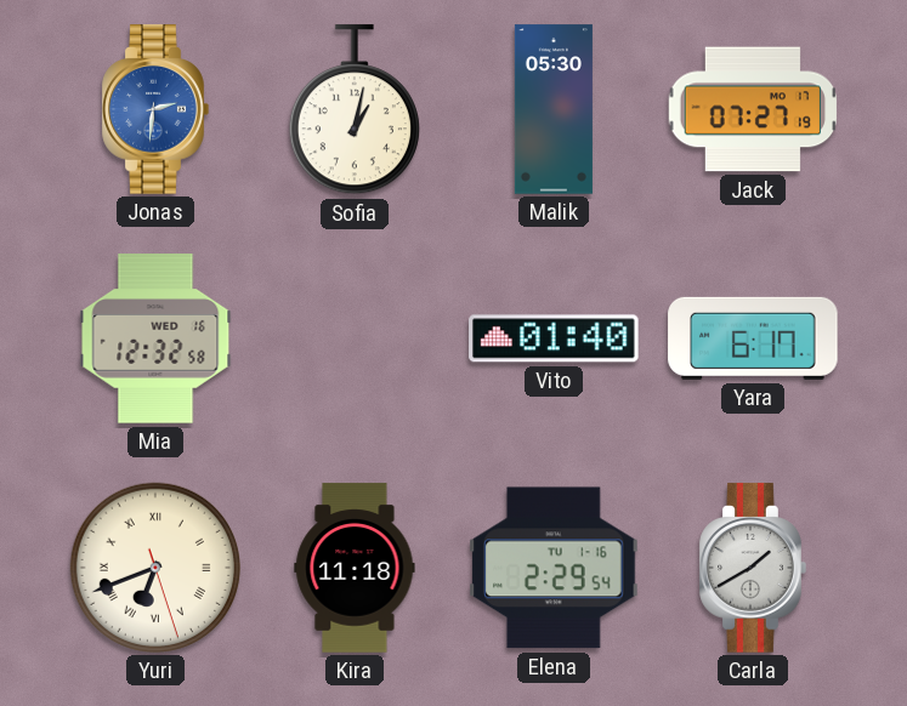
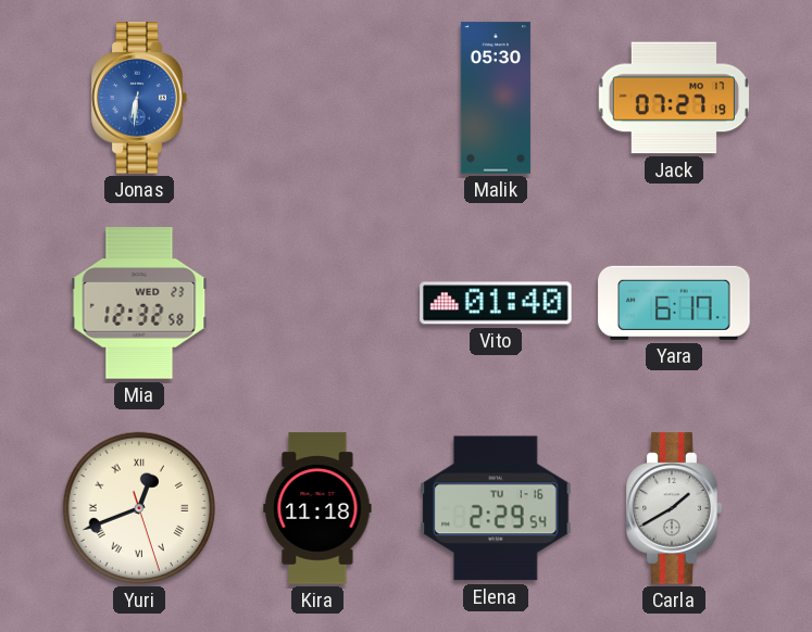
Jonas: 2:31 -> 6:31 (139, 98)
Sofia: 1:02 -> none (355, 110)
Mia date: WED 16 -> WED 23 (139, 303)
Yuri: 6:41 -> 12:41 (139, 508)
